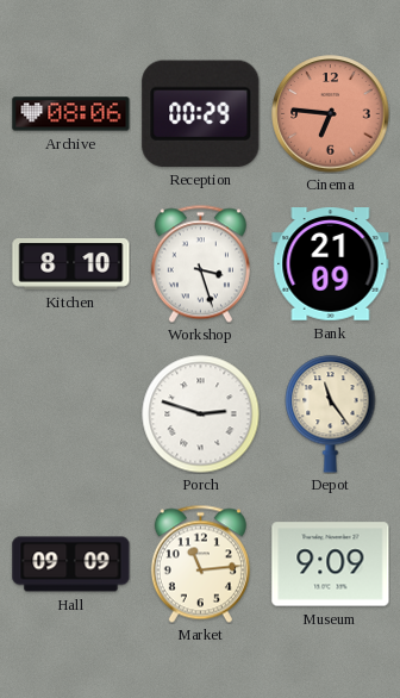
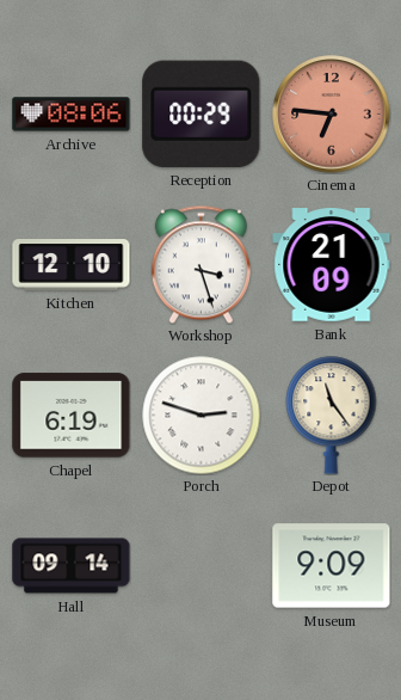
Kitchen: 8:10 -> 12:10 (72, 265)
Chapel: none -> 6:19 (72, 416)
Hall: 09:09 -> 09:14 (72, 566)
Market: 11:14 -> none (200, 563)
